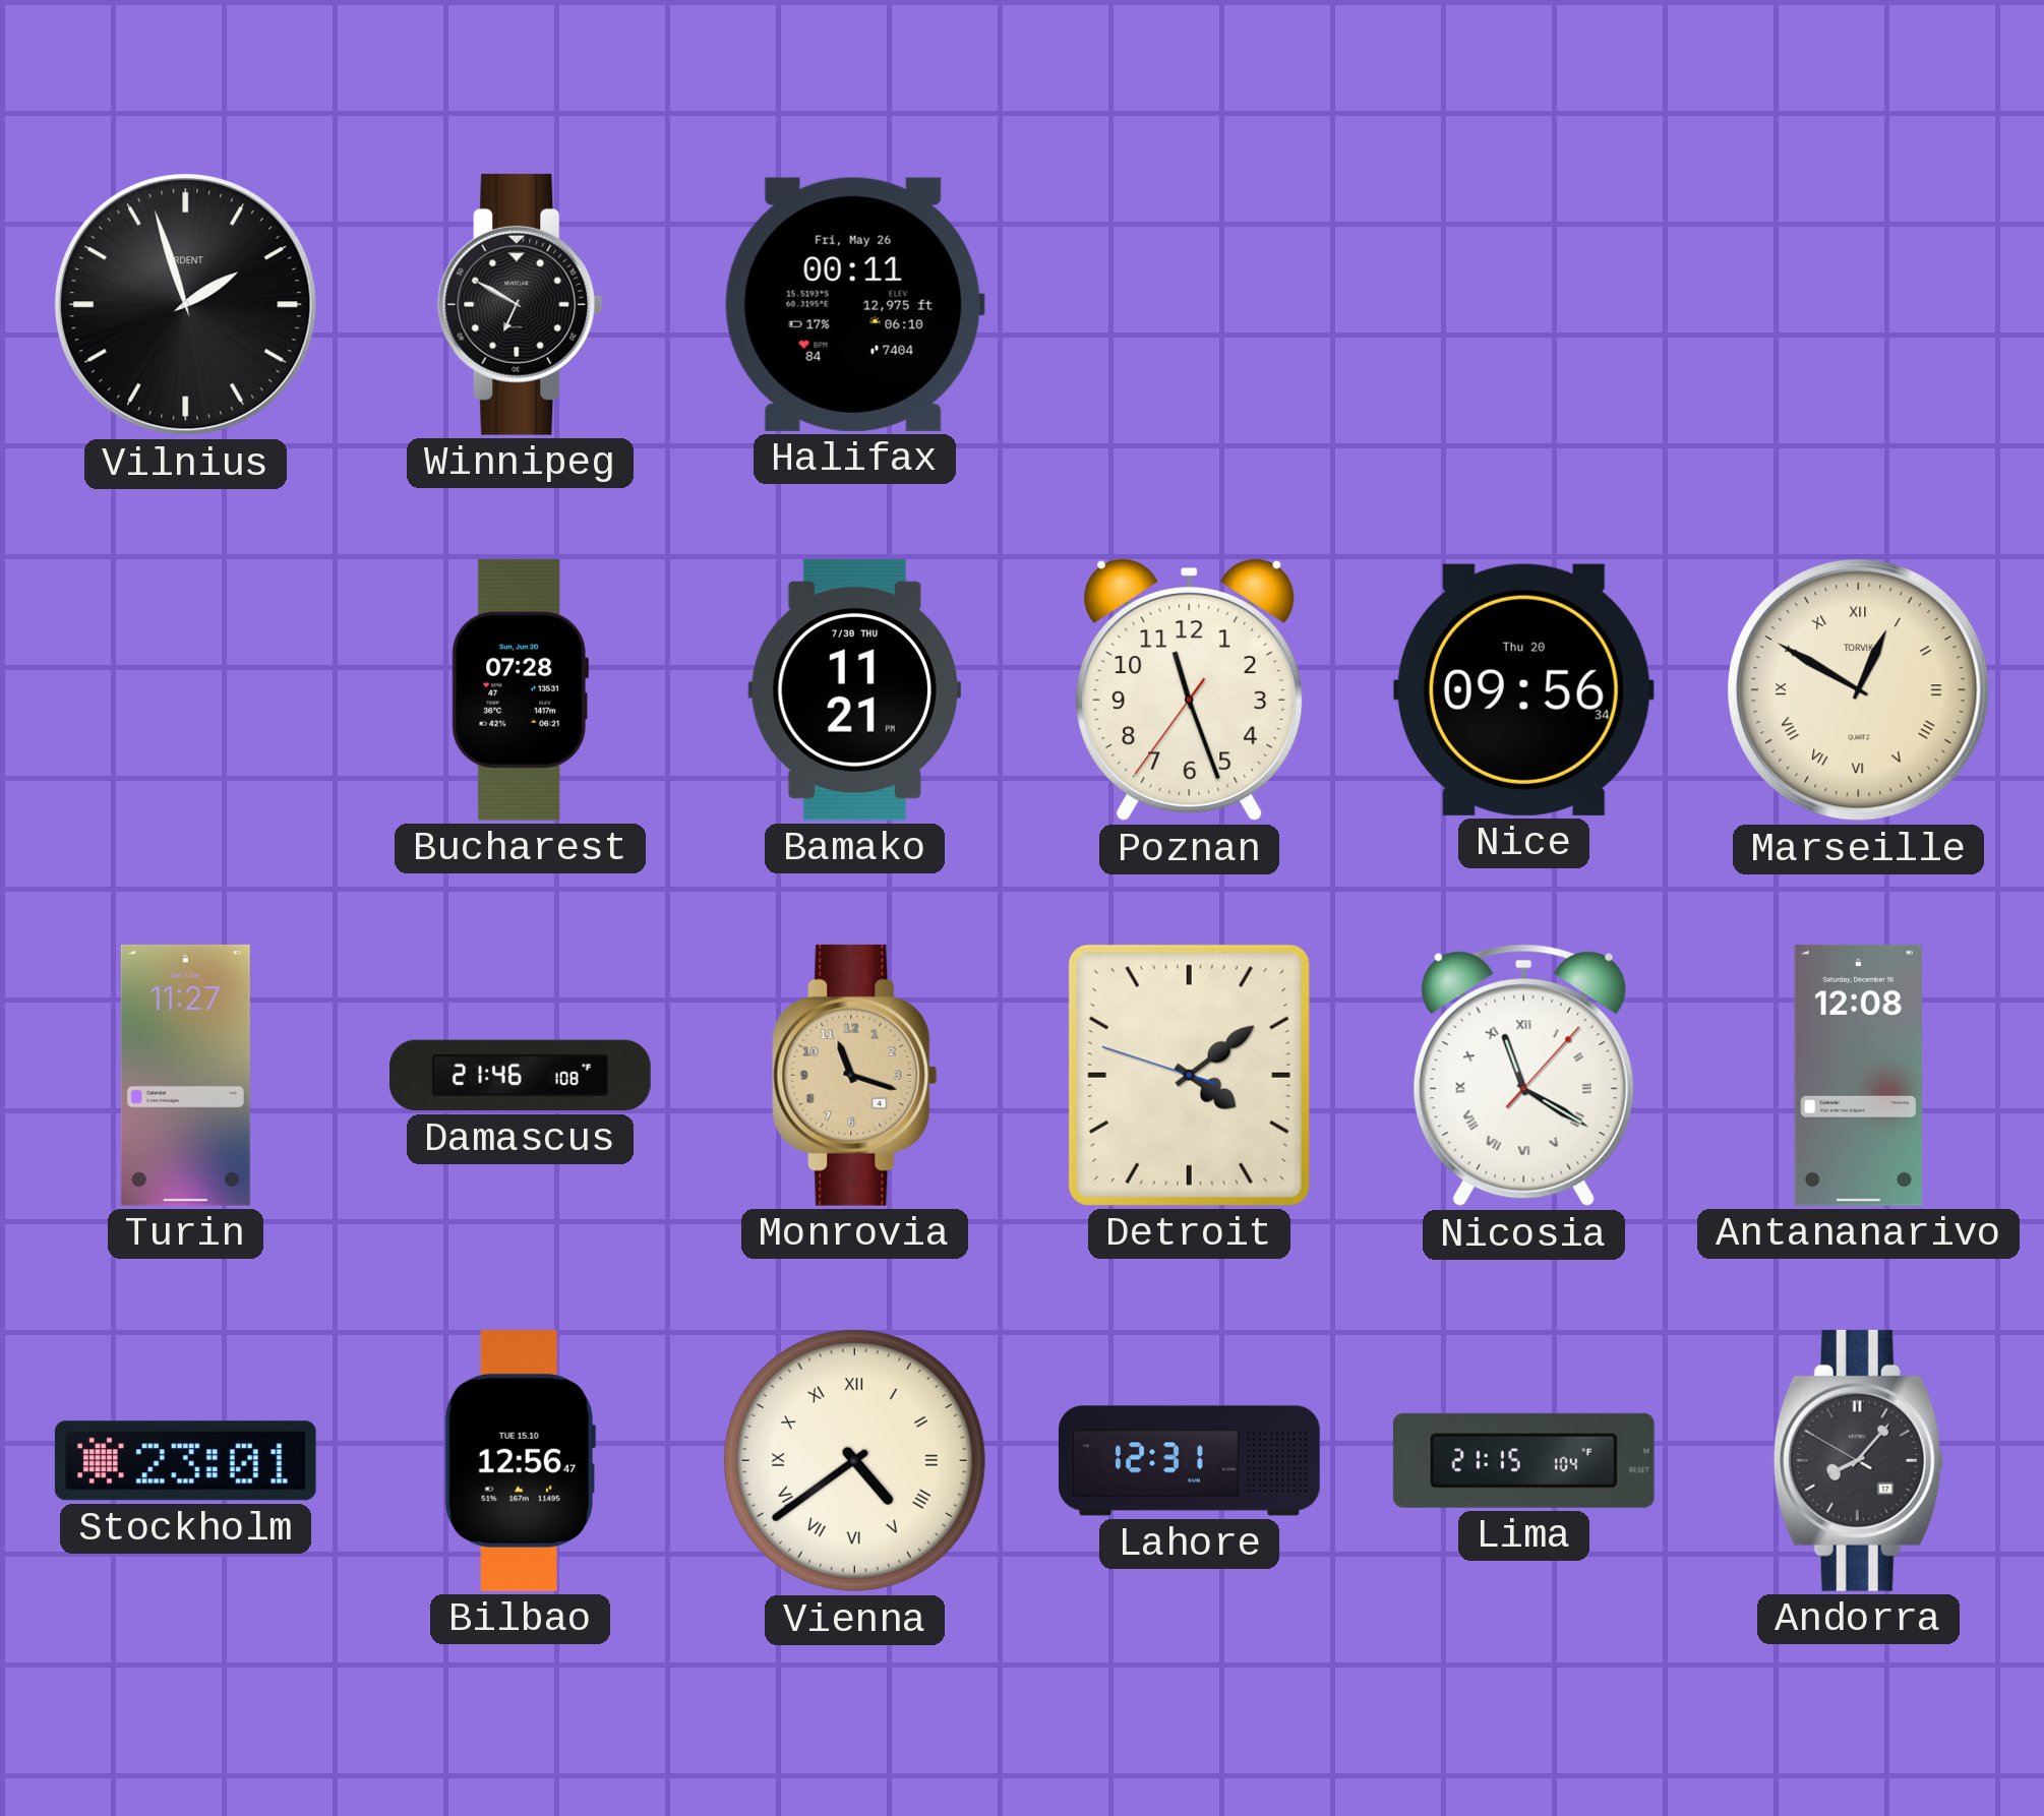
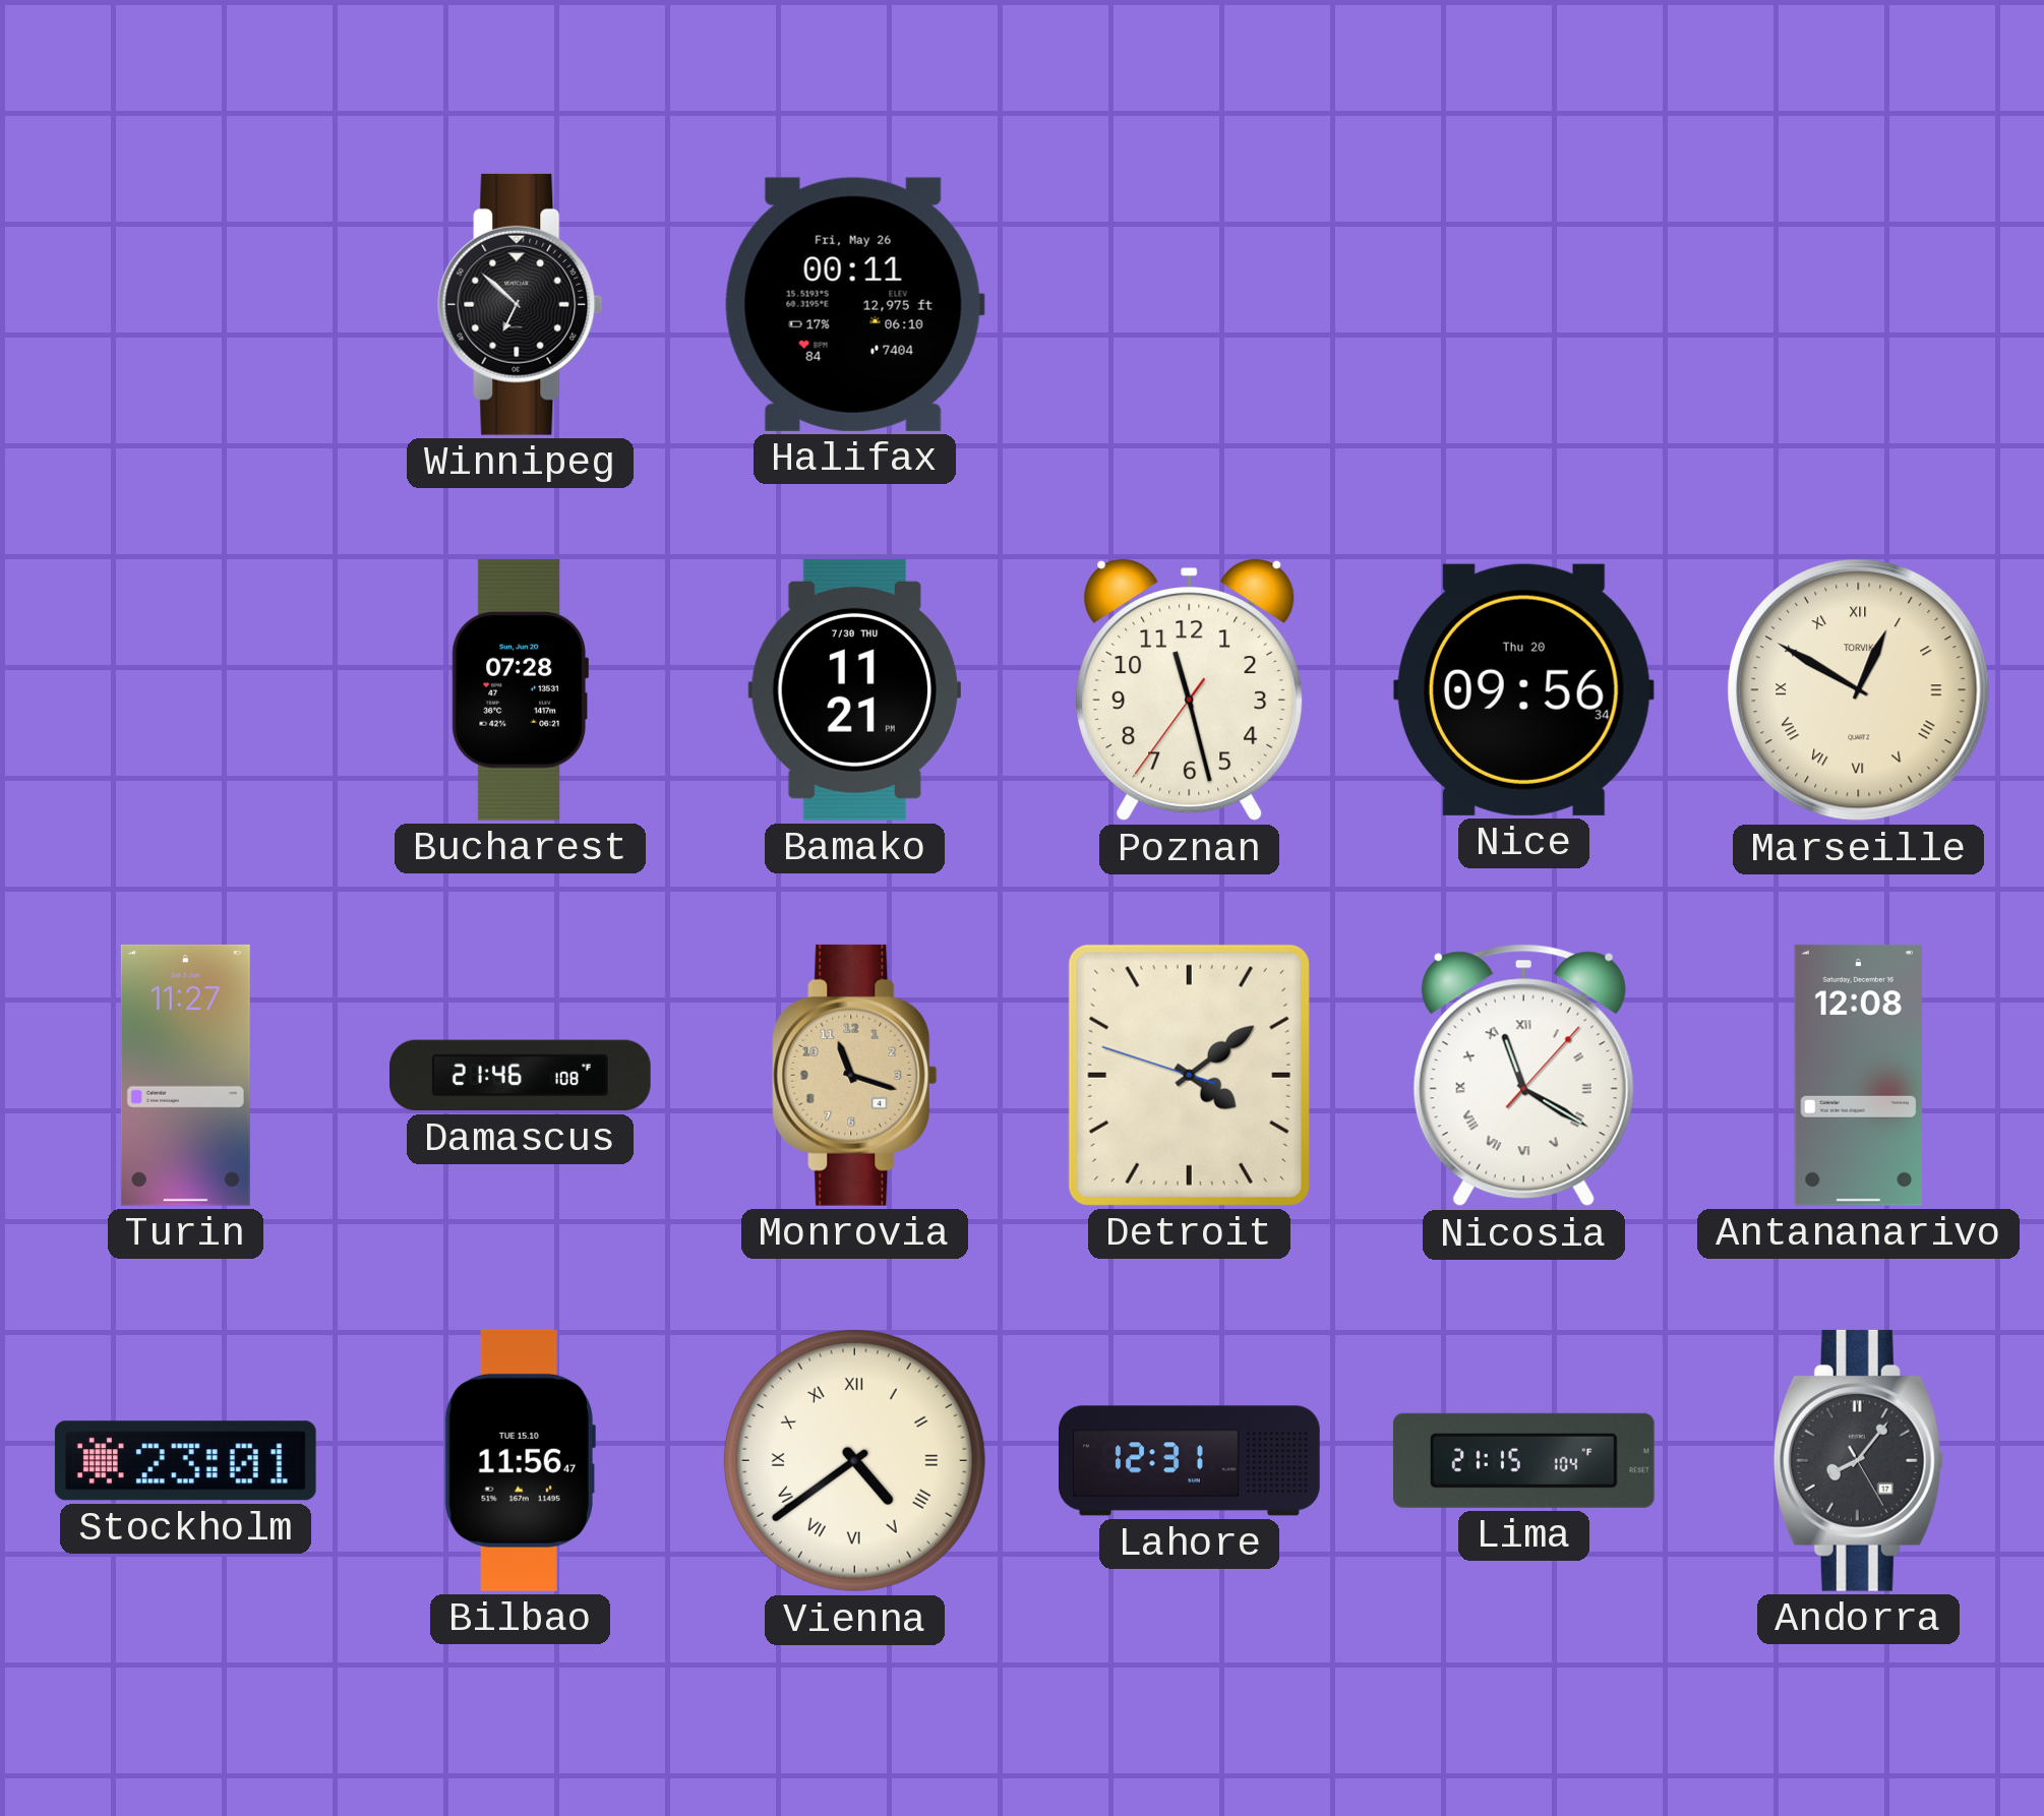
Vilnius: 1:57 -> none (186, 305)
Winnipeg: 6:50 -> 6:52 (521, 304)
Poznan: 11:26 -> 11:27 (1190, 689)
Bilbao: 12:56 -> 11:56 (520, 1460)
Andorra: 8:06:50 -> 8:06:25 (1858, 1460)
